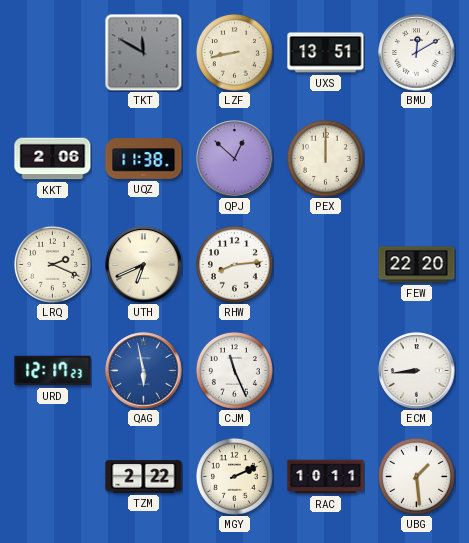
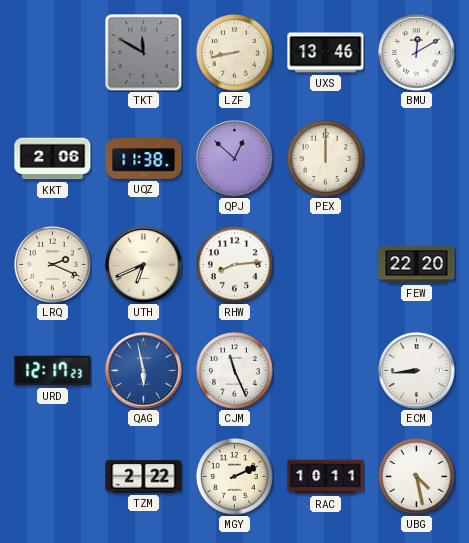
UXS: 13:51 -> 13:46 (326, 53)
UBG: 1:29 -> 4:28 (416, 476)
